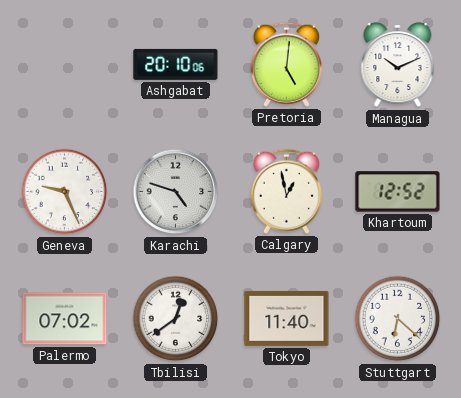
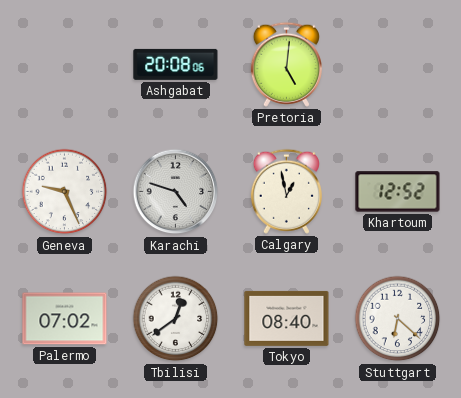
Ashgabat: 20:10 -> 20:08 (176, 64)
Managua: 10:11 -> none (398, 66)
Tokyo: 11:40 -> 08:40 (287, 318)
